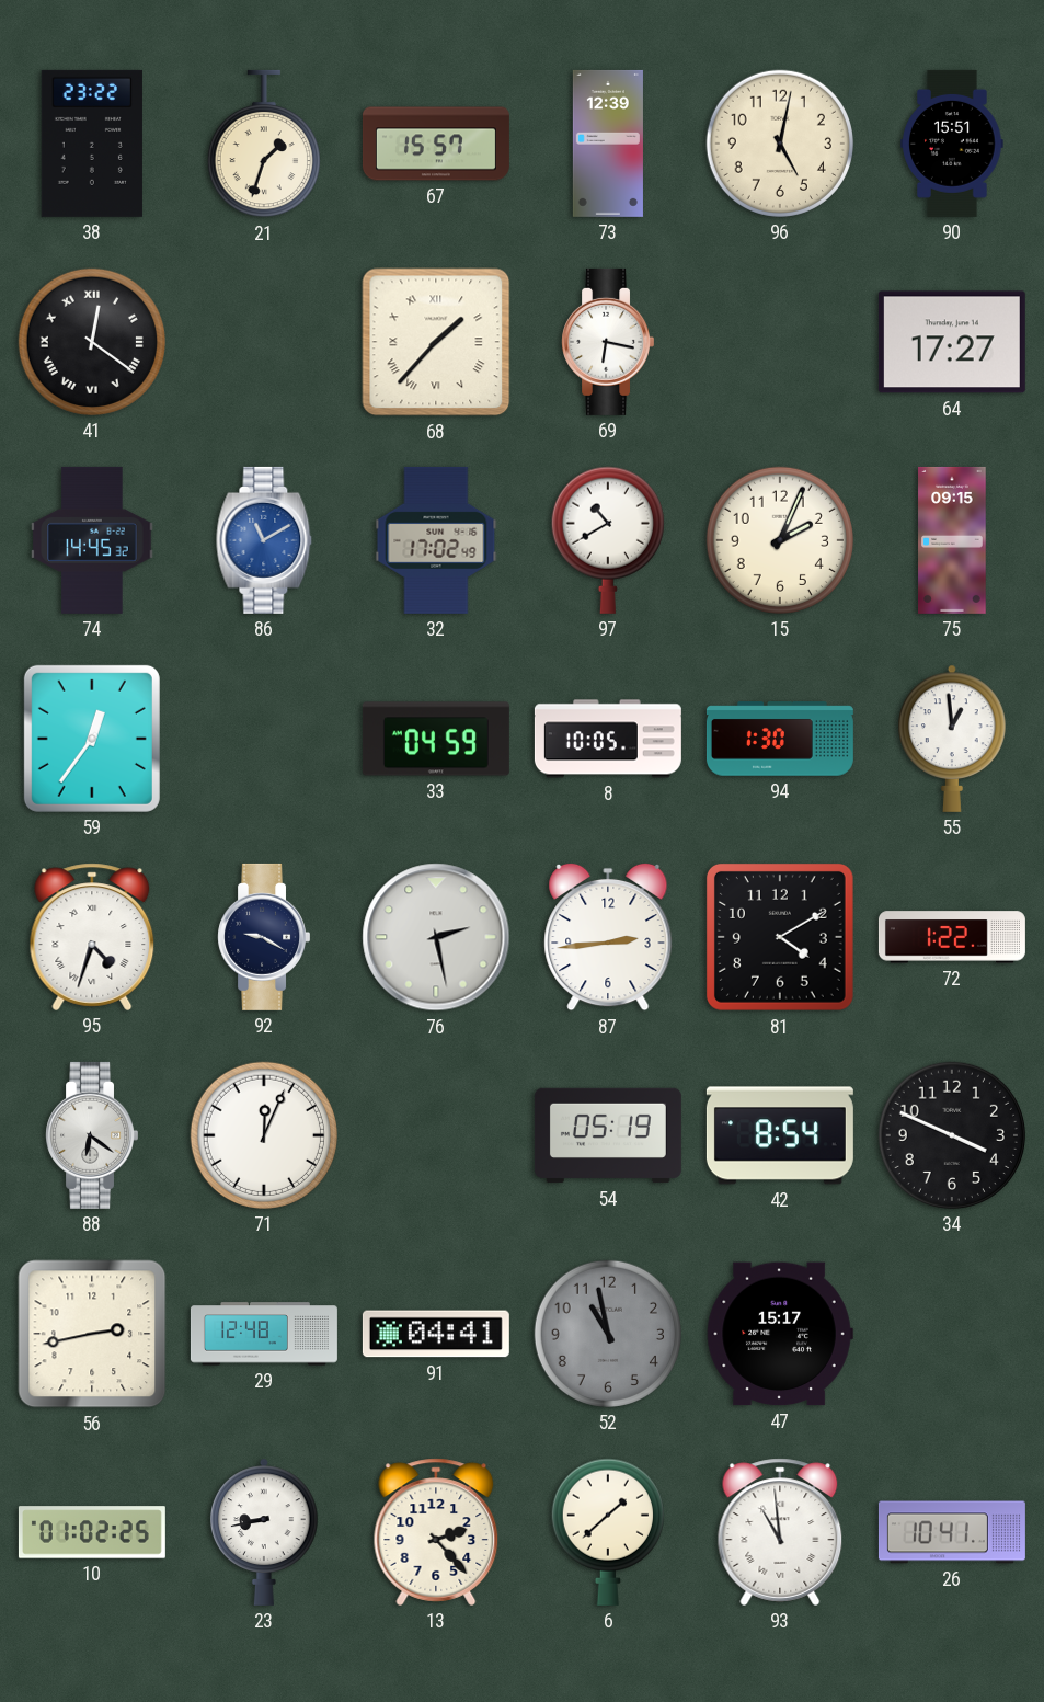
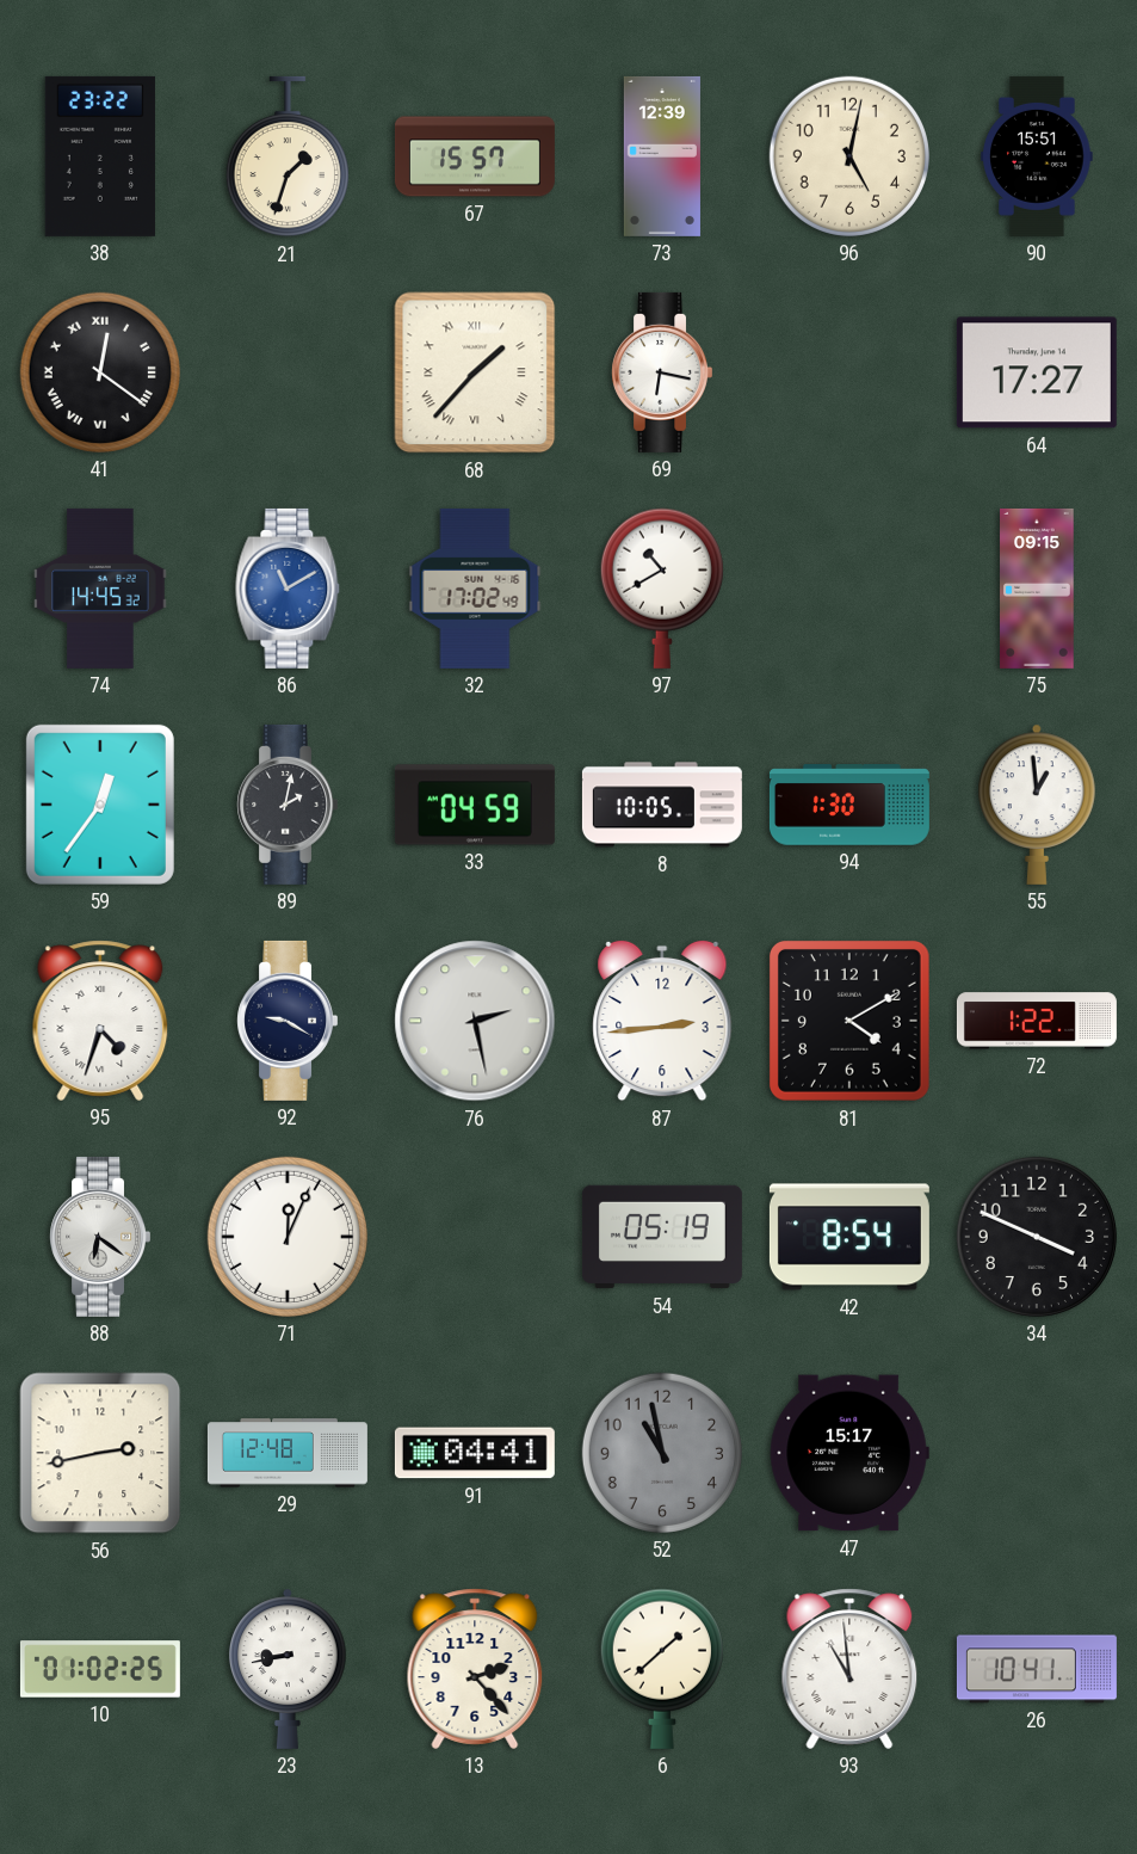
15: 2:04 -> none (780, 540)
89: none -> 2:02 (286, 805)
